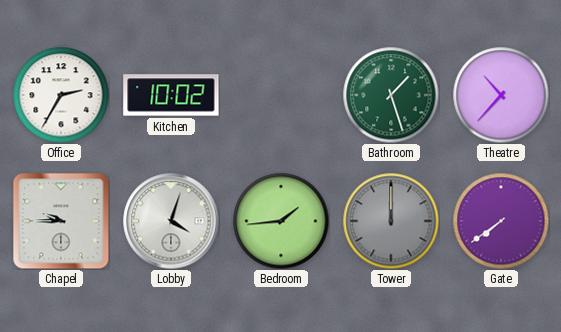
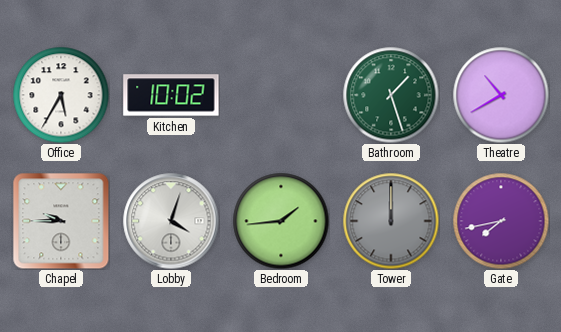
Office: 2:35 -> 5:35 (61, 95)
Theatre: 10:37 -> 10:40 (501, 95)
Gate: 7:39 -> 7:43 (501, 221)
